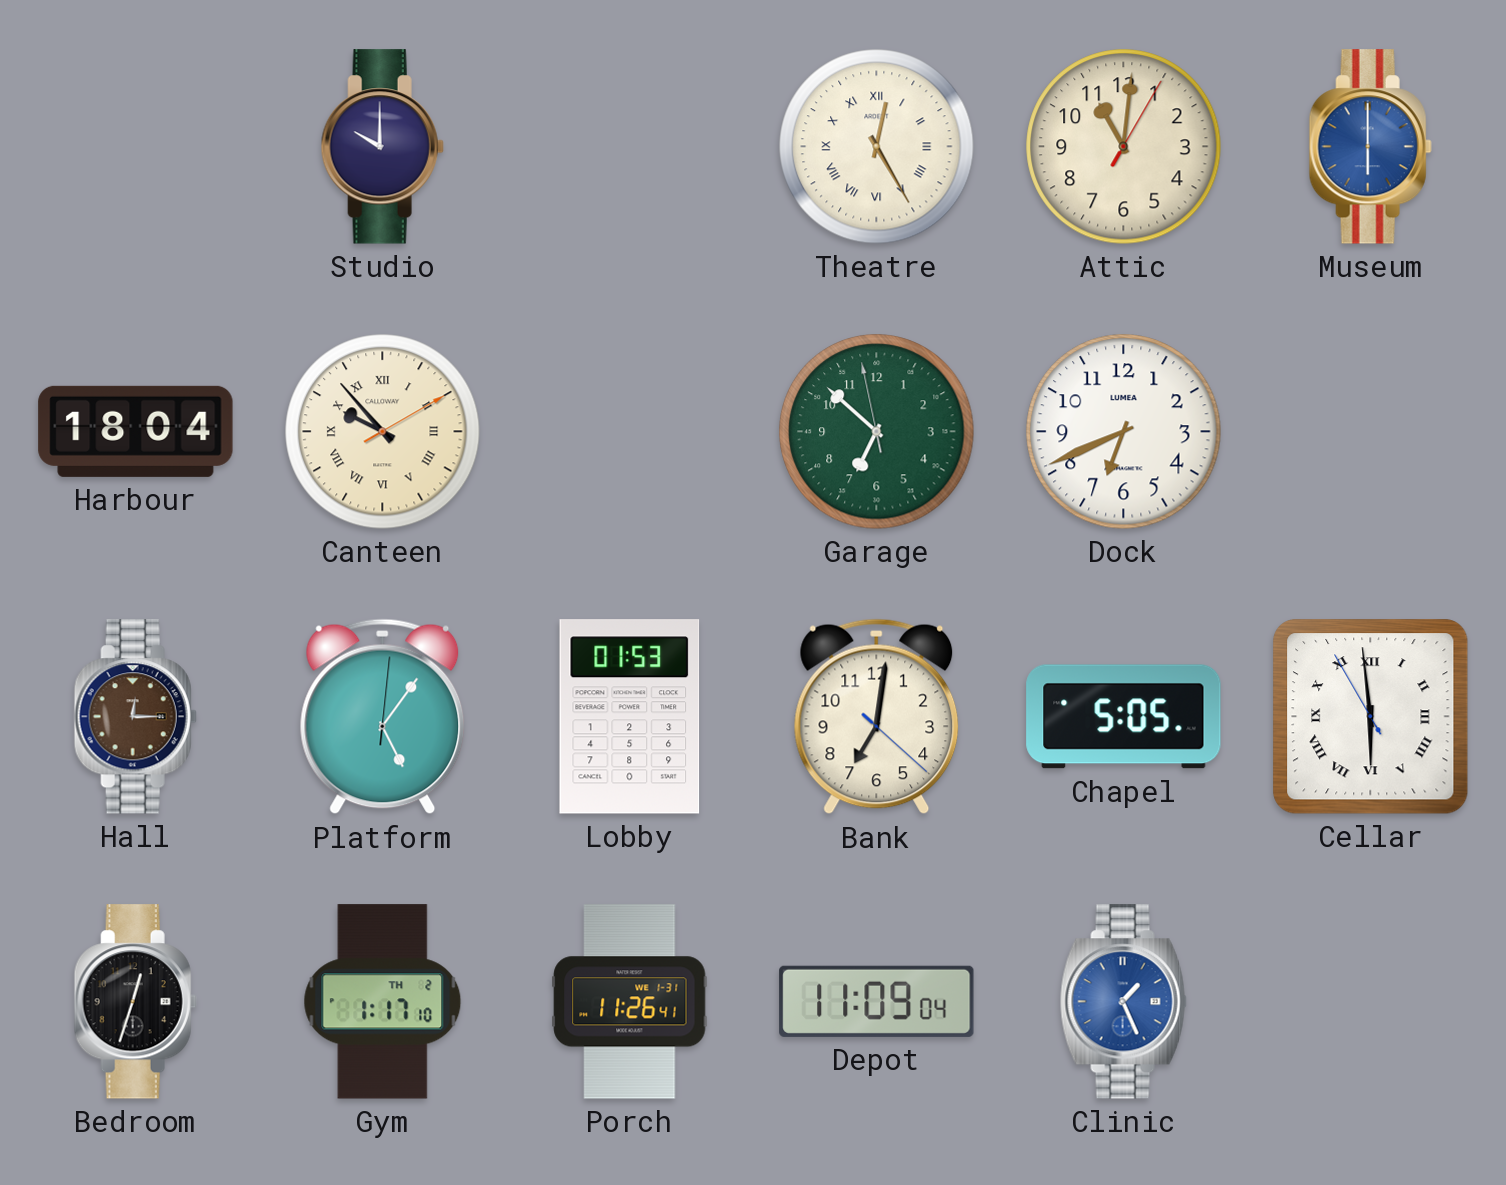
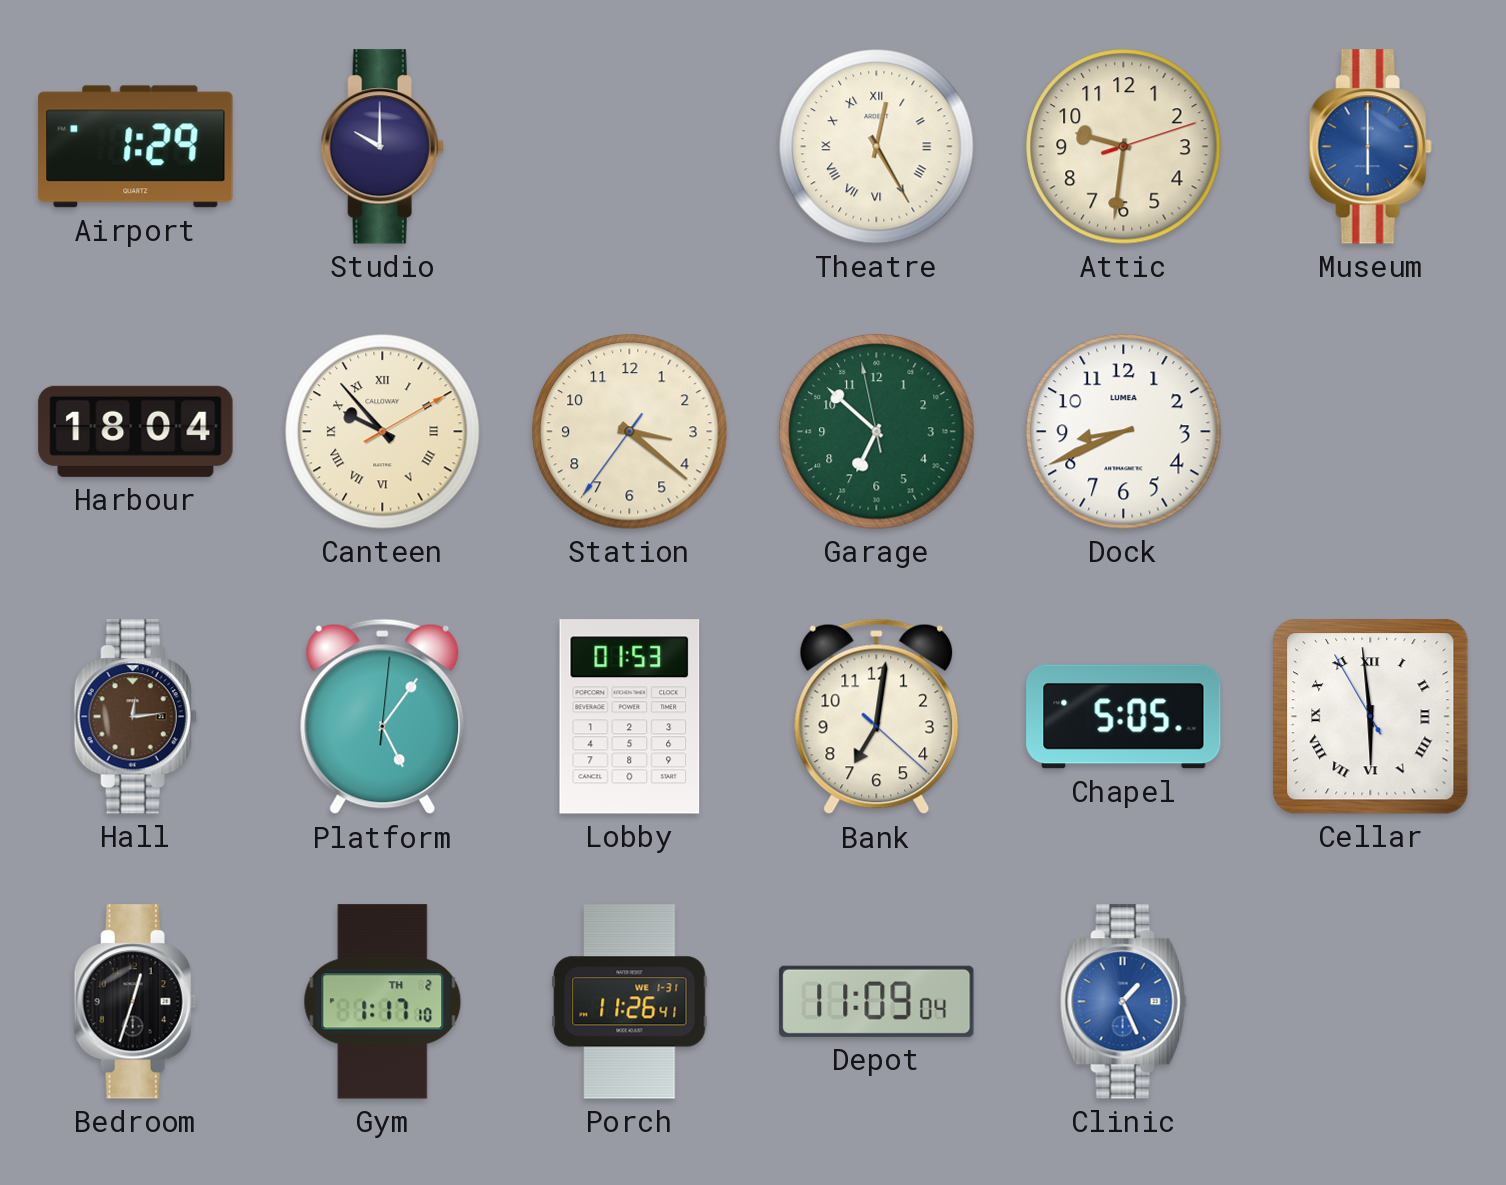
Airport: none -> 1:29 (136, 147)
Attic: 11:01 -> 9:31 (1124, 147)
Station: none -> 3:21 (630, 432)
Dock: 6:41 -> 8:41 (1124, 432)
Hall: 12:15 -> 12:14 (135, 717)
